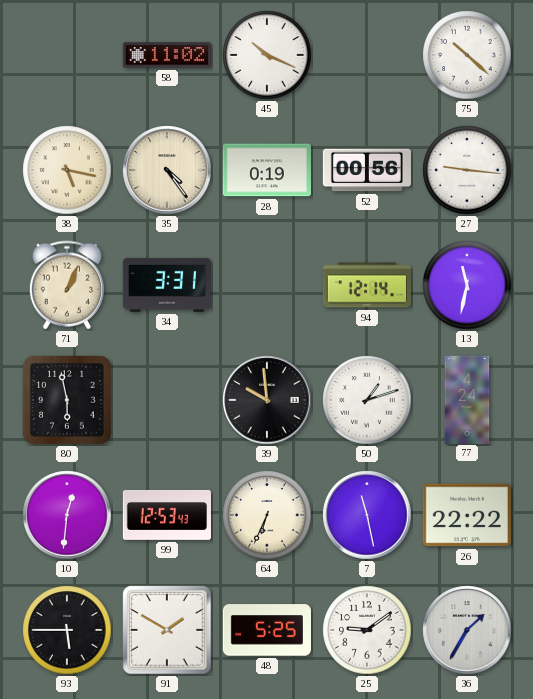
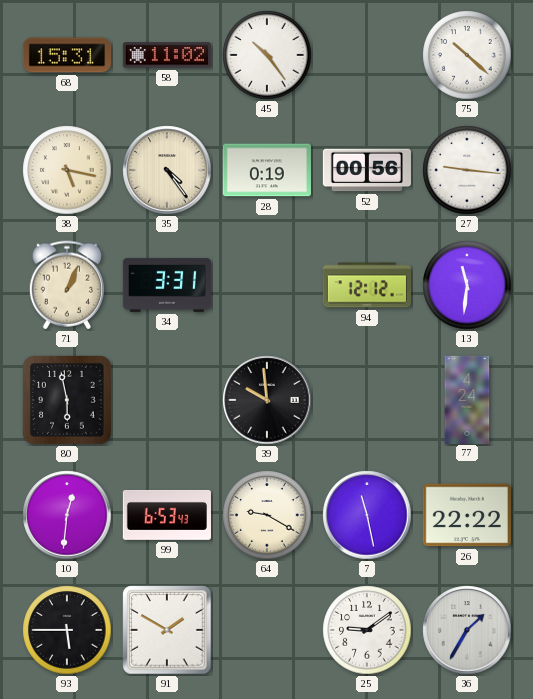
68: none -> 15:31 (67, 55)
45: 10:19 -> 10:24 (267, 55)
94: 12:14 -> 12:12 (367, 285)
13: 11:32 -> 11:31 (467, 285)
50: 1:12 -> none (367, 400)
99: 12:53 -> 6:53 (167, 515)
64: 6:34 -> 9:20 (267, 515)
48: 5:25 -> none (267, 630)
